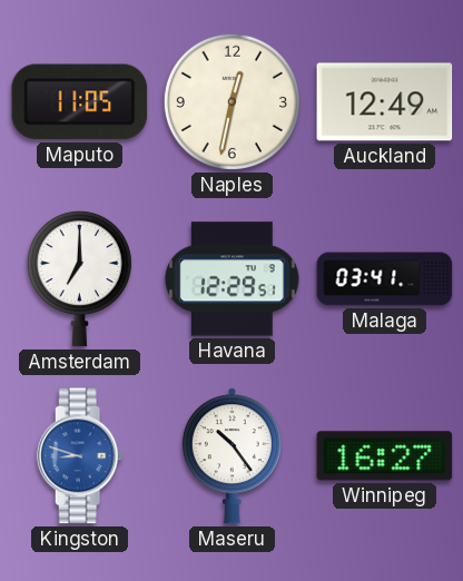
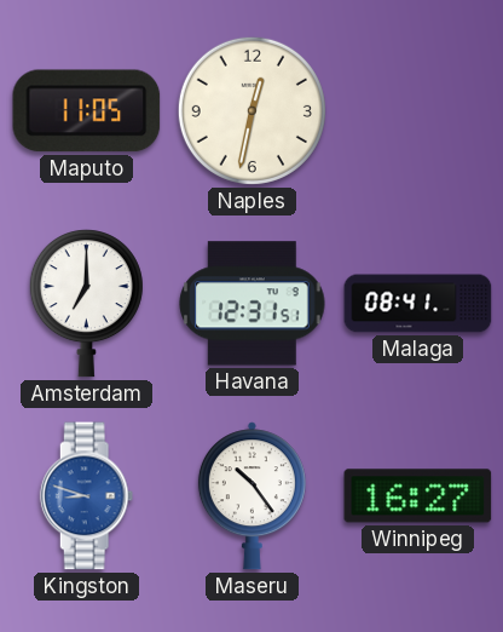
Auckland: 12:49 -> none (385, 102)
Havana: 12:29 -> 12:31 (253, 304)
Malaga: 03:41 -> 08:41 (418, 304)
